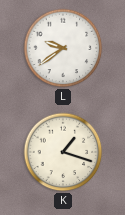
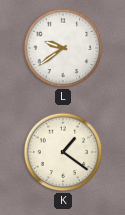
K: 1:18 -> 1:21 (63, 152)
